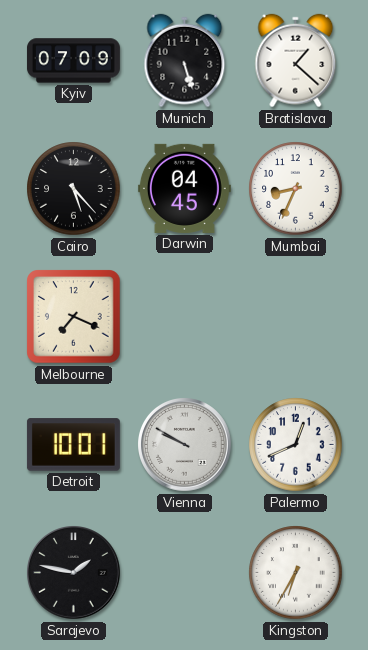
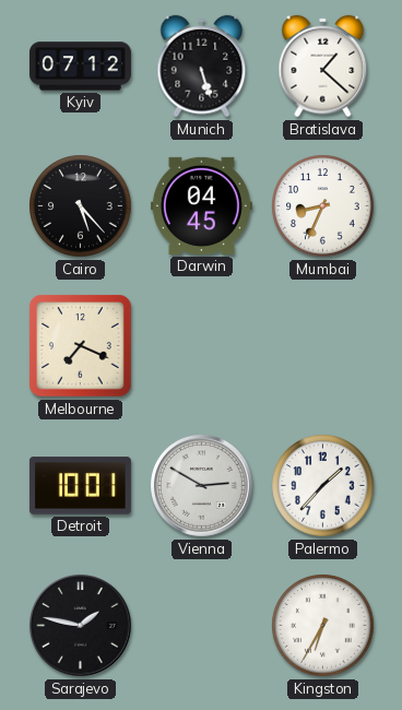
Kyiv: 07:09 -> 07:12 (80, 67)
Vienna: 9:50 -> 2:50 (202, 486)
Palermo: 12:41 -> 1:37 (323, 486)
